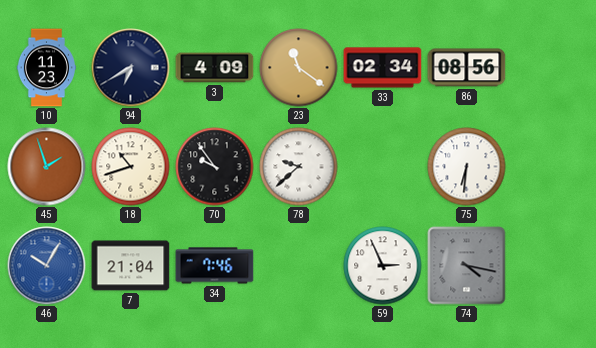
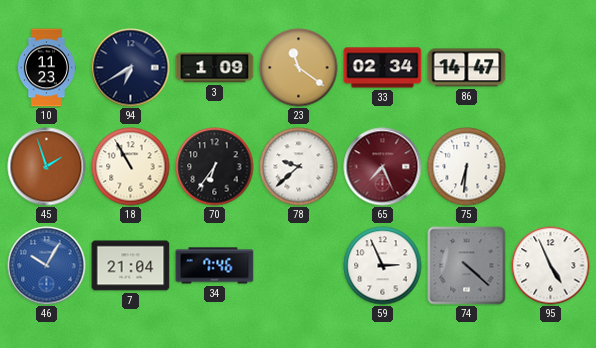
3: 4:09 -> 1:09 (215, 68)
86: 08:56 -> 14:47 (467, 68)
18: 10:42 -> 10:55 (131, 167)
70: 9:54 -> 6:36 (215, 167)
65: none -> 7:26 (383, 167)
74: 4:17 -> 4:22 (467, 266)
95: none -> 4:56 (551, 266)
